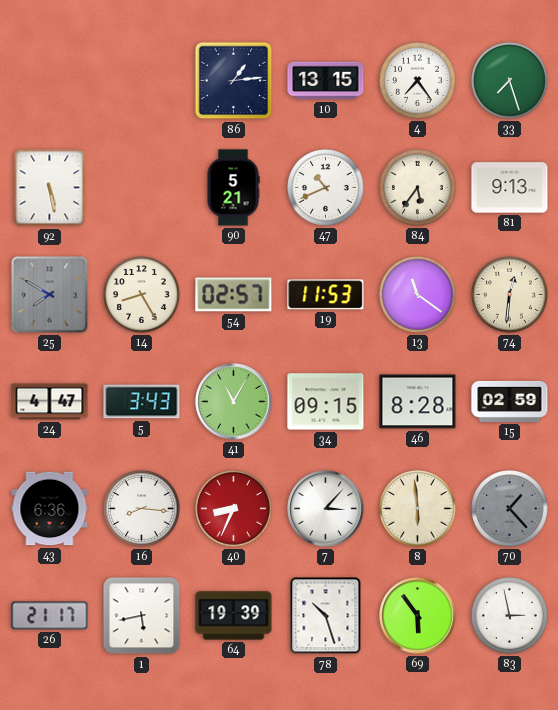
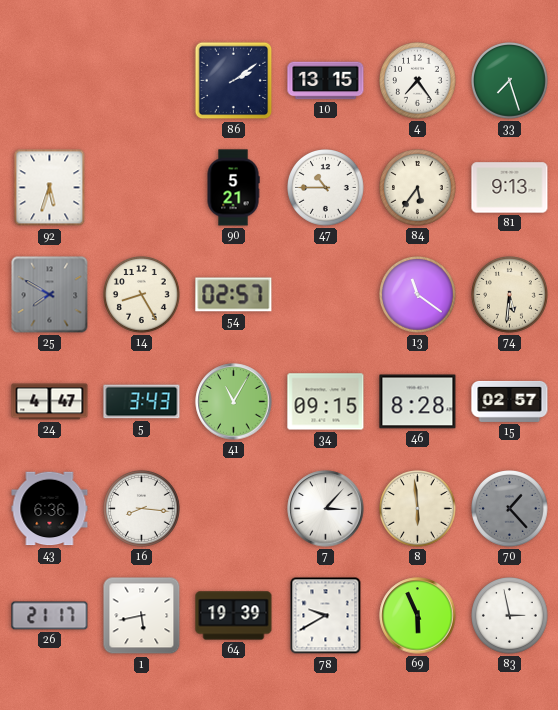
86: 1:14 -> 2:09 (234, 81)
92: 5:28 -> 5:33 (50, 188)
47: 10:41 -> 10:45 (326, 188)
19: 11:53 -> none (326, 295)
74: 12:31 -> 5:31 (510, 295)
15: 02:59 -> 02:57 (510, 401)
40: 8:34 -> none (234, 509)
78: 10:27 -> 9:40 (326, 616)
69: 5:54 -> 5:56 (418, 616)
